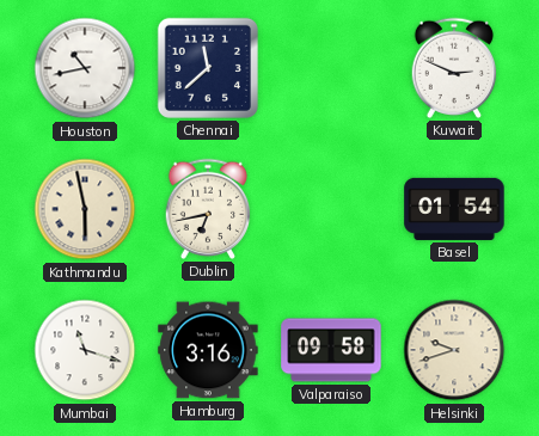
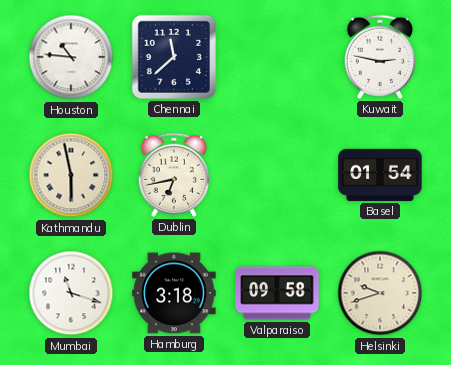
Houston: 10:43 -> 10:46 (71, 57)
Kuwait: 2:49 -> 2:47 (380, 57)
Hamburg: 3:16 -> 3:18 (174, 293)
